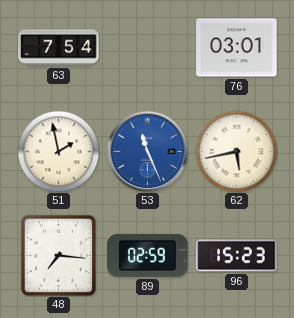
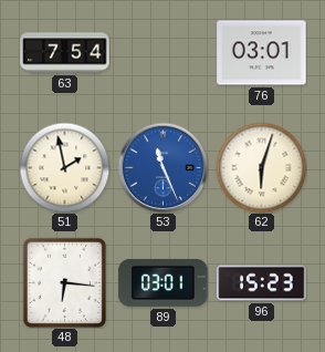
62: 5:43 -> 6:03 (261, 167)
48: 7:16 -> 6:16 (64, 282)
89: 02:59 -> 03:01 (164, 282)
